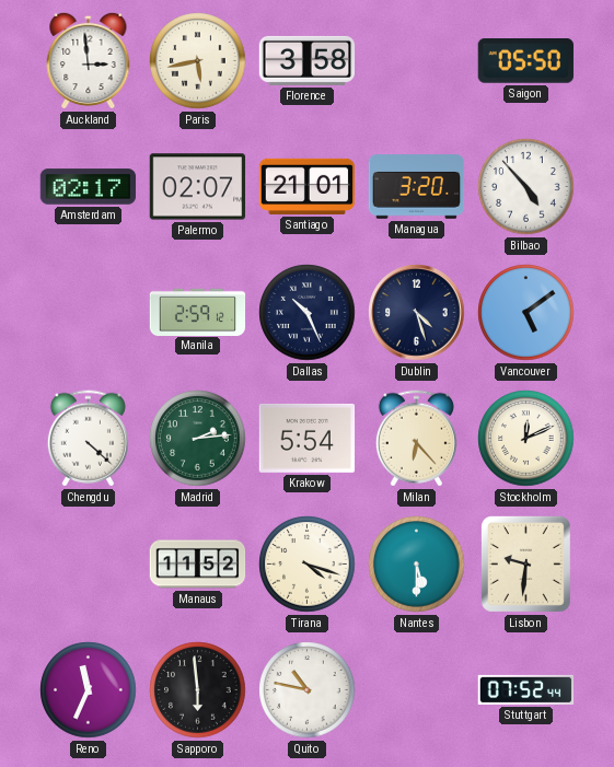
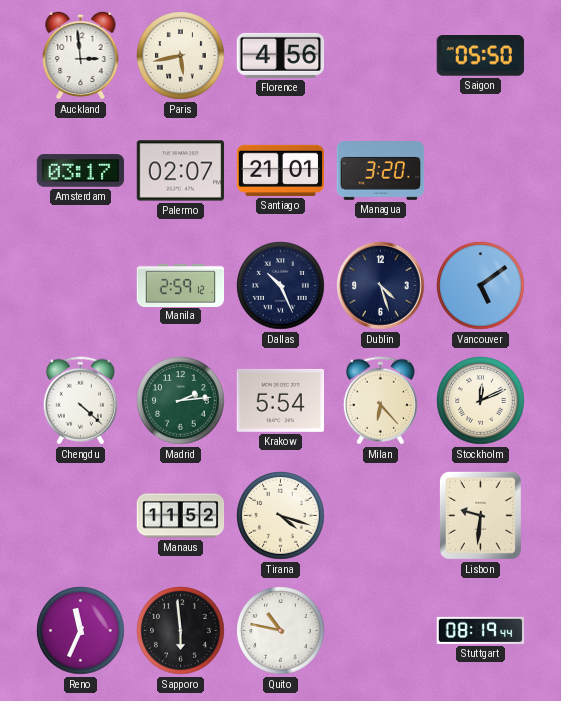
Florence: 3:58 -> 4:56 (281, 55)
Amsterdam: 02:17 -> 03:17 (81, 171)
Bilbao: 4:53 -> none (526, 187)
Nantes: 5:30 -> none (417, 565)
Stuttgart: 07:52 -> 08:19 (481, 630)
